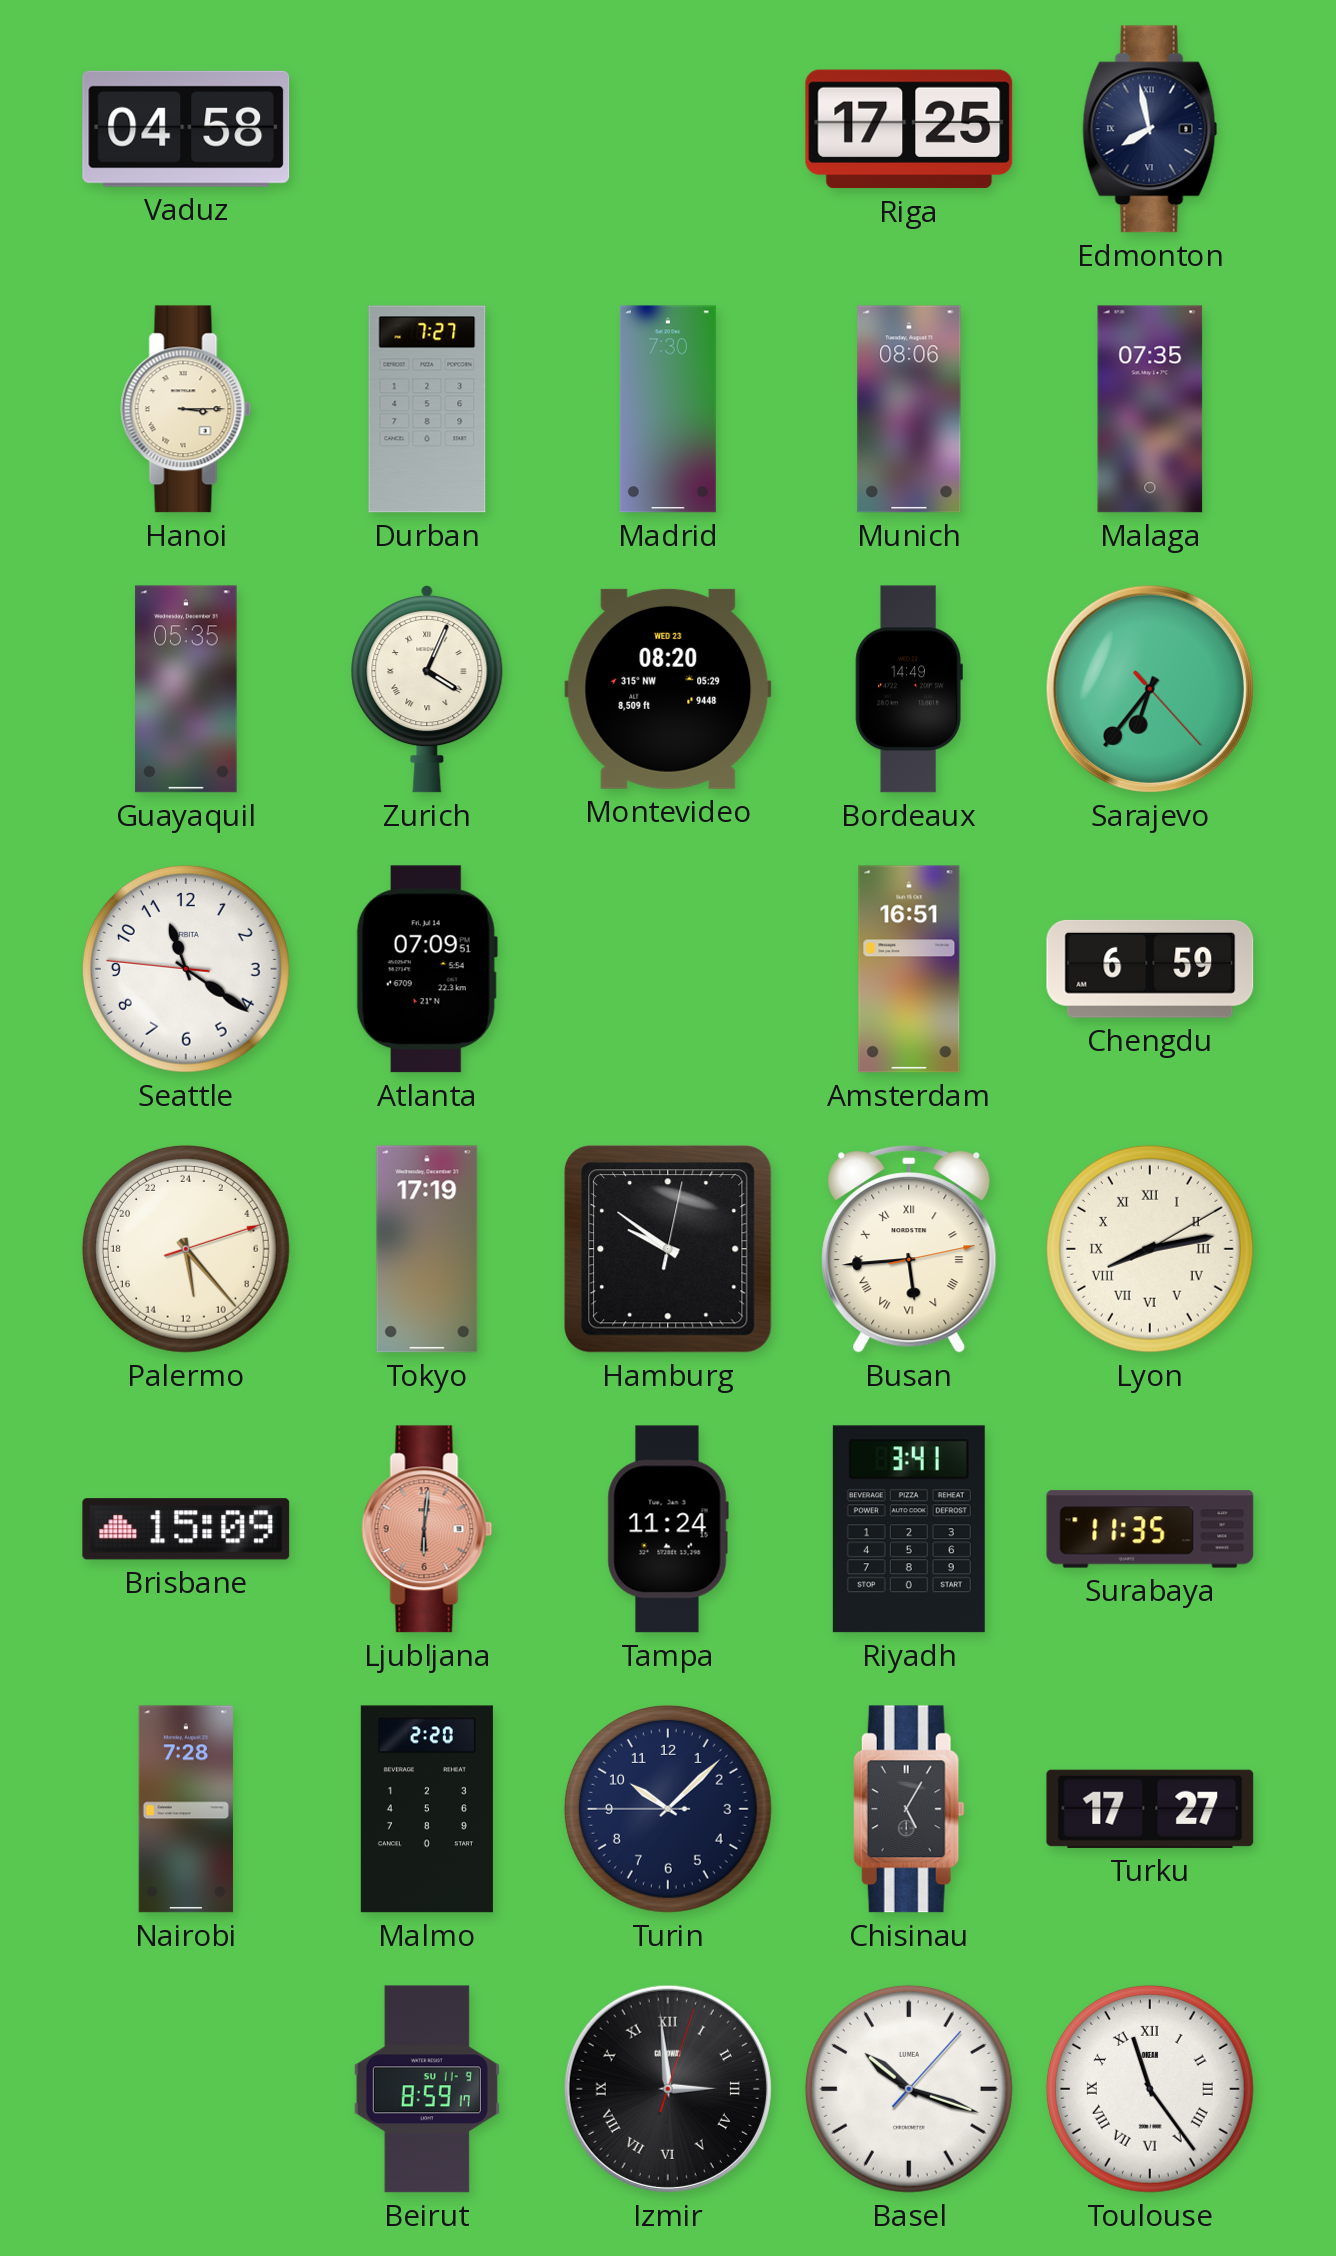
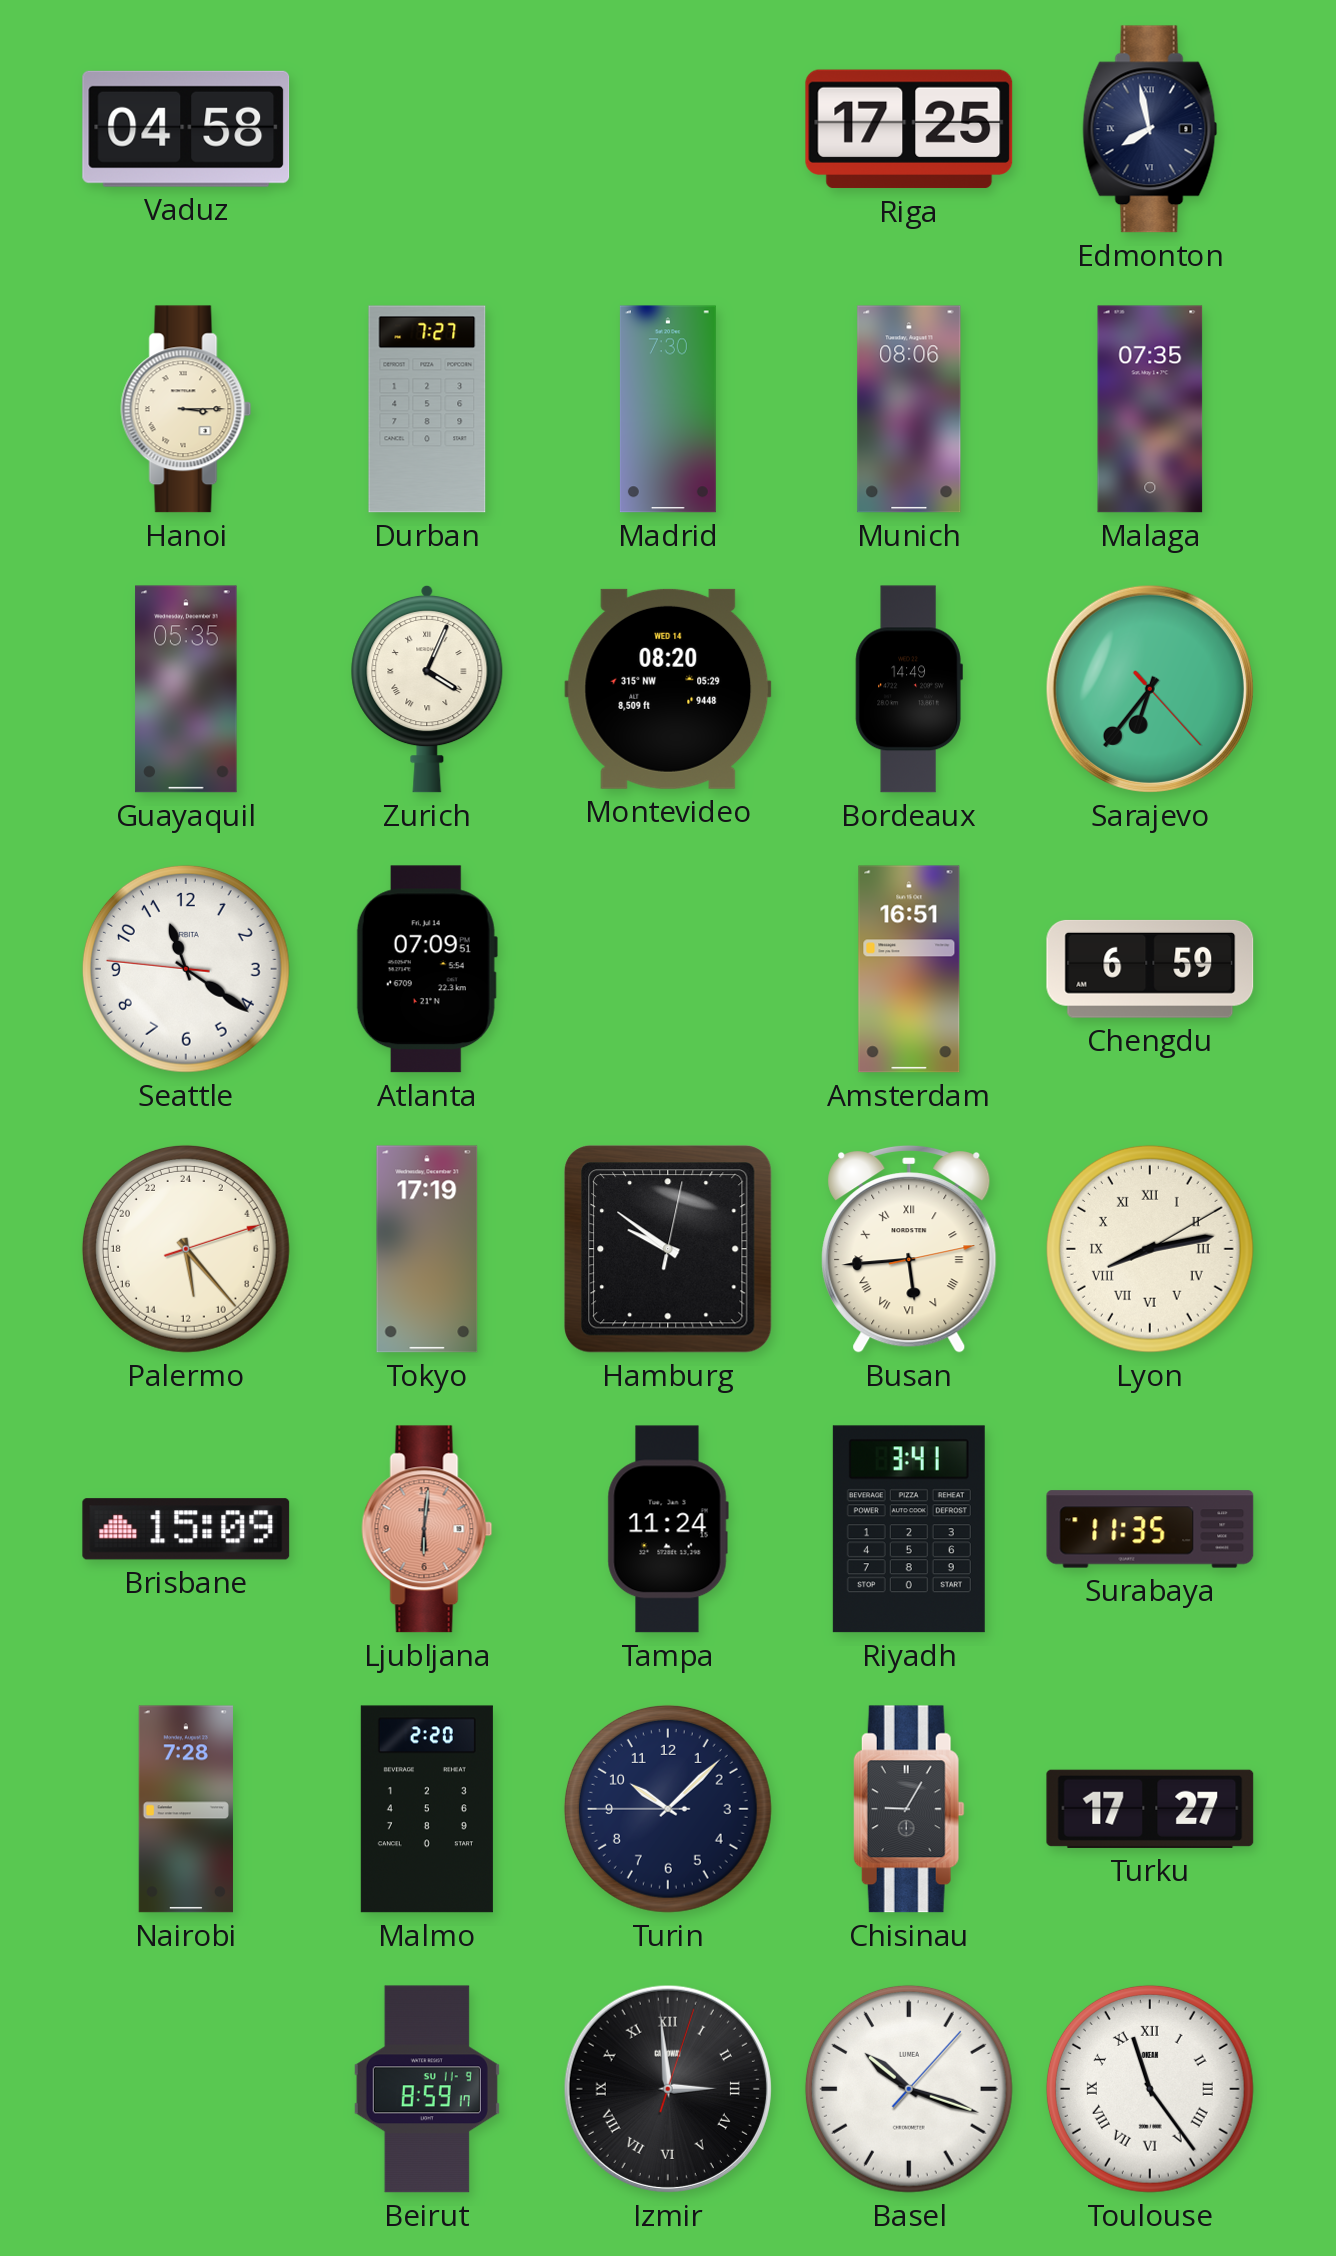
Montevideo date: WED 23 -> WED 14 (668, 689)
Chisinau: 5:05 -> 9:05 (909, 1809)
